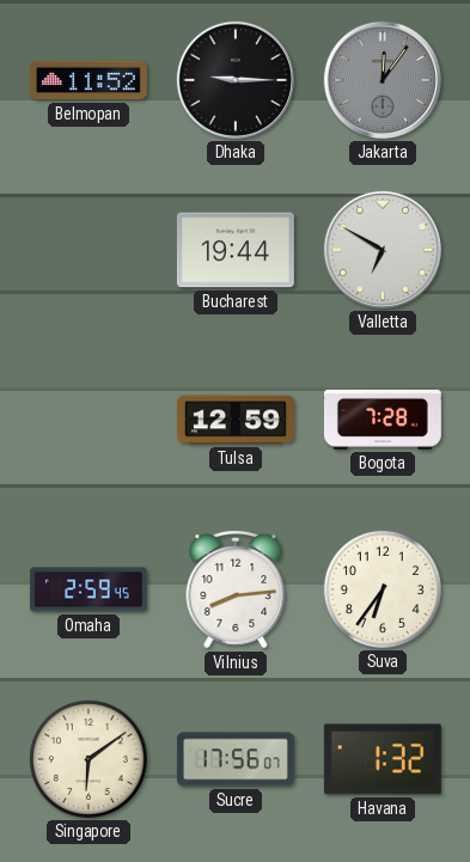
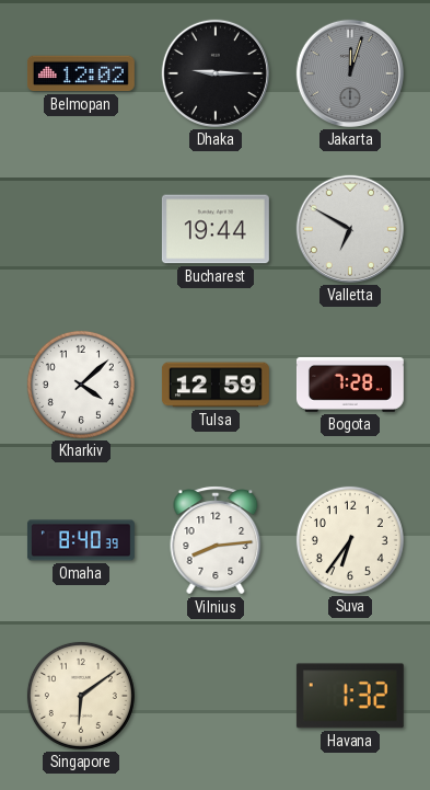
Belmopan: 11:52 -> 12:02 (81, 73)
Jakarta: 12:06 -> 12:03 (350, 73)
Kharkiv: none -> 4:08 (81, 385)
Omaha: 2:59 -> 8:40 (81, 540)
Sucre: 17:56 -> none (236, 759)
